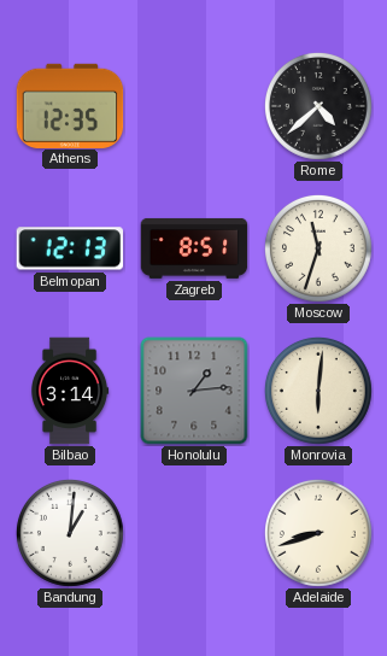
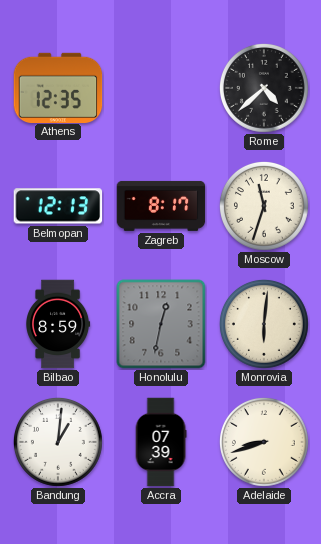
Zagreb: 8:51 -> 8:17 (161, 206)
Bilbao: 3:14 -> 8:59 (59, 324)
Honolulu: 1:14 -> 12:32 (161, 324)
Accra: none -> 07:39 (161, 442)
